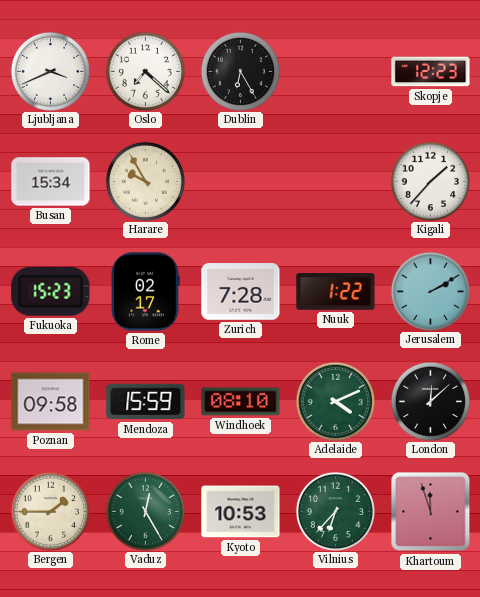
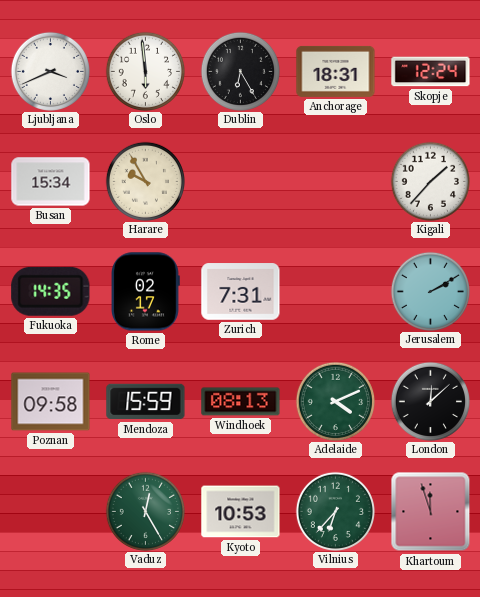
Oslo: 7:22 -> 5:59 (145, 71)
Anchorage: none -> 18:31 (336, 71)
Skopje: 12:23 -> 12:24 (431, 72)
Fukuoka: 15:23 -> 14:35 (51, 291)
Zurich: 7:28 -> 7:31 (241, 292)
Nuuk: 1:22 -> none (336, 292)
Windhoek: 08:10 -> 08:13 (241, 402)
Bergen: 1:45 -> none (50, 511)
